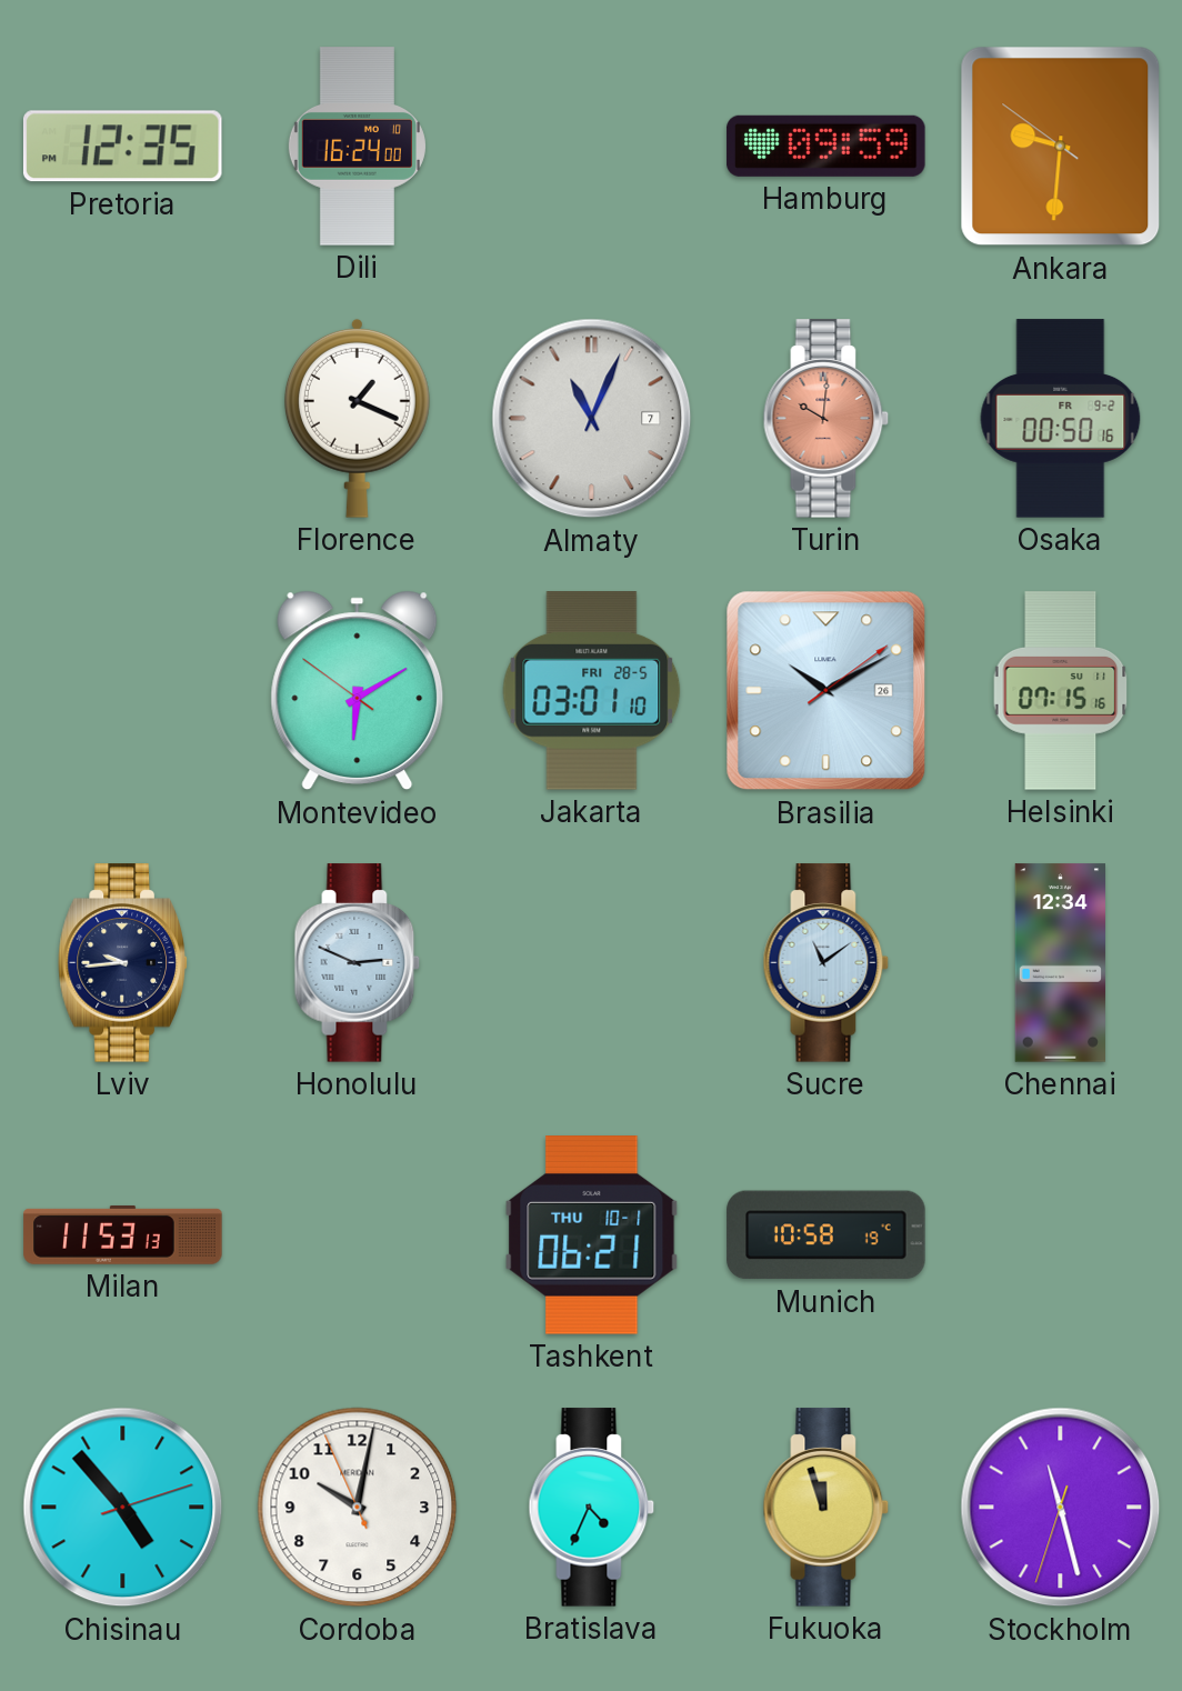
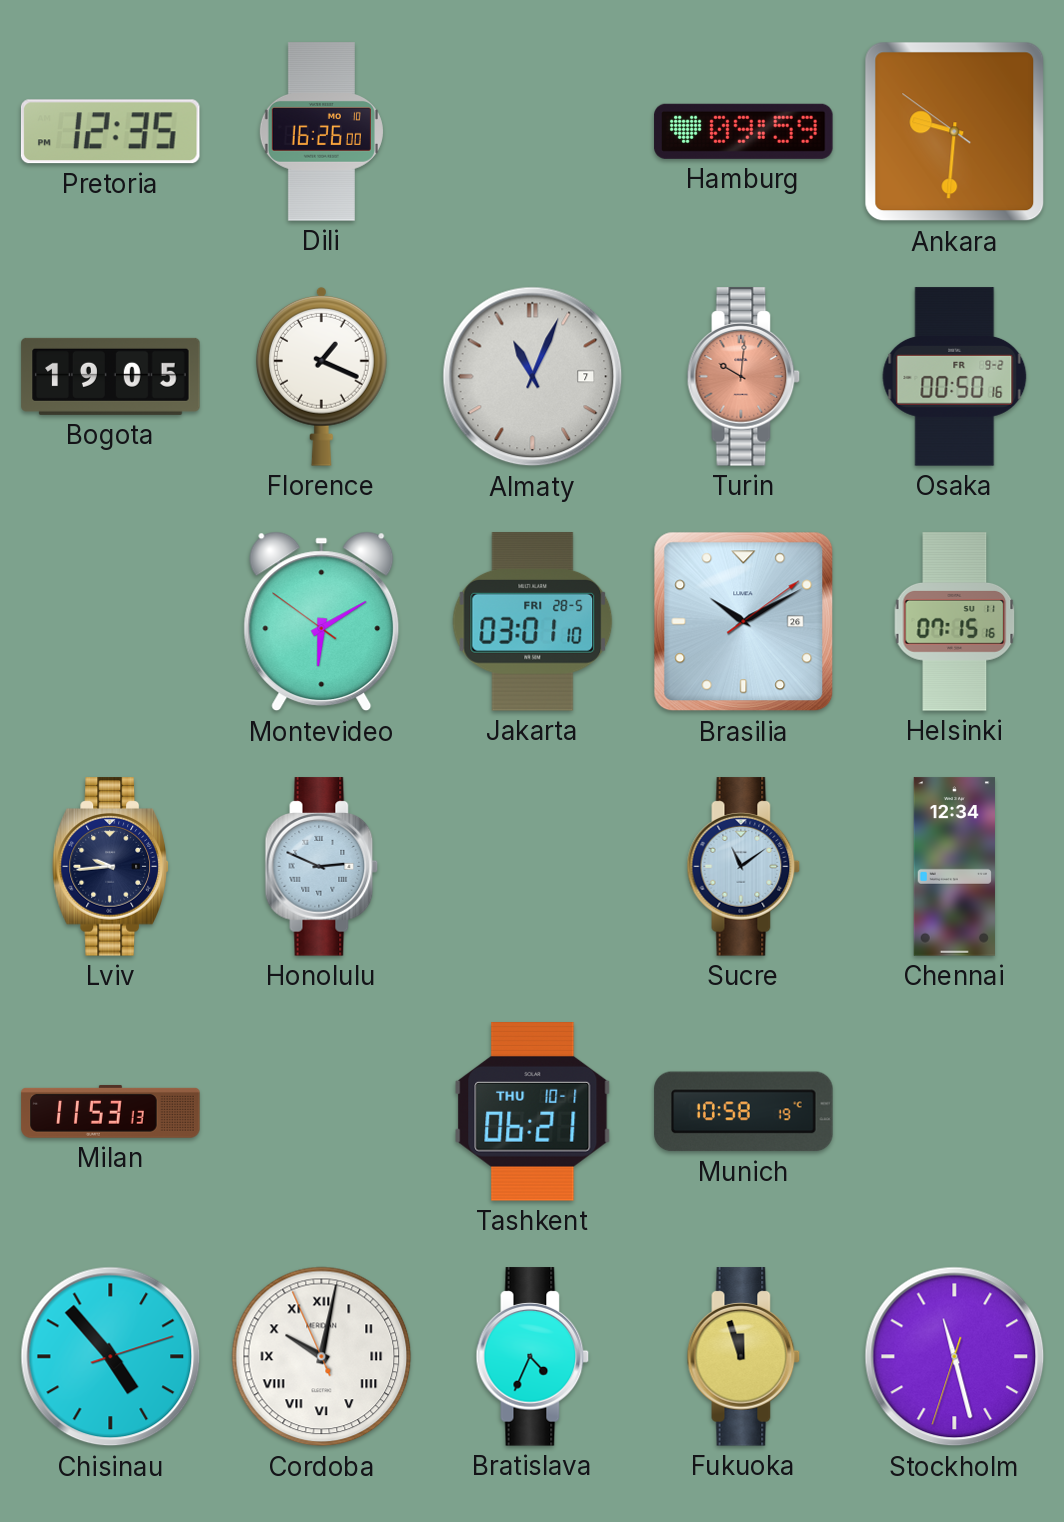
Dili: 16:24 -> 16:26 (321, 132)
Bogota: none -> 19:05 (111, 376)
Cordoba numerals: Arabic -> Roman (322, 1357)
